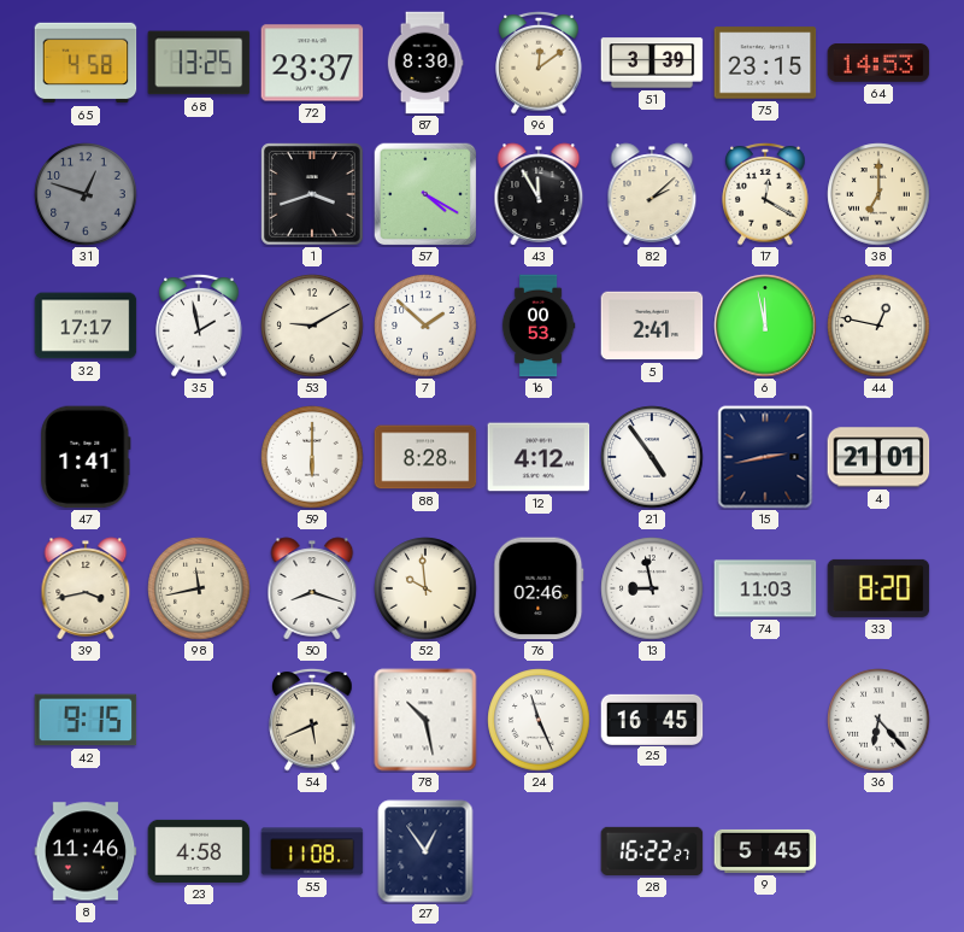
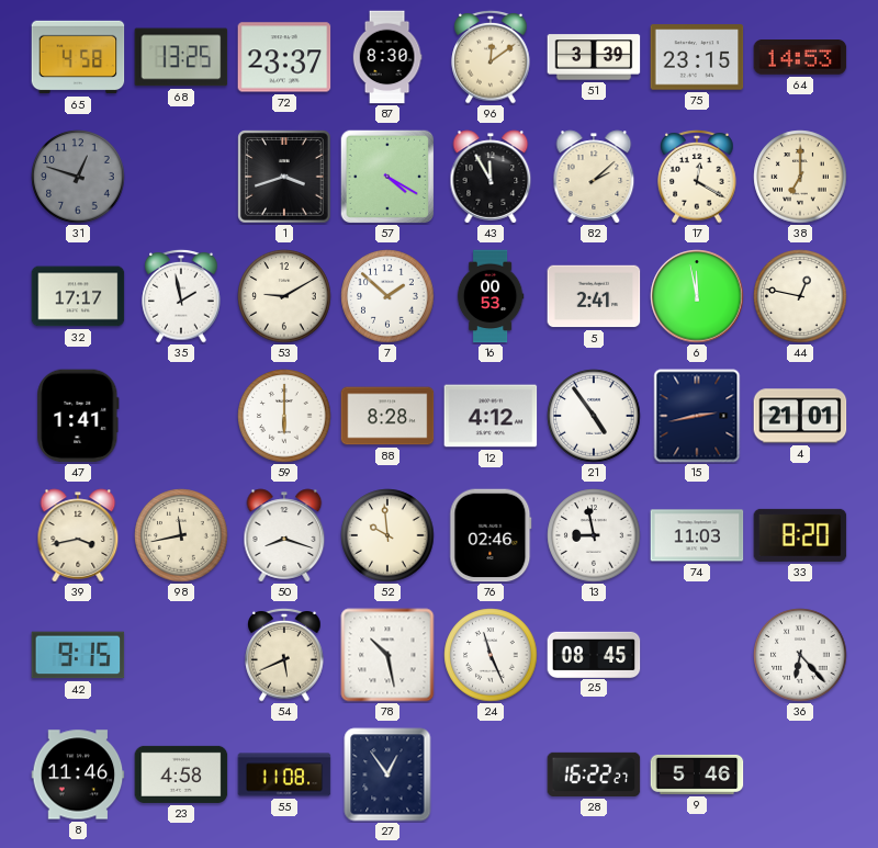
25: 16:45 -> 08:45 (594, 654)
9: 5:45 -> 5:46 (697, 774)
